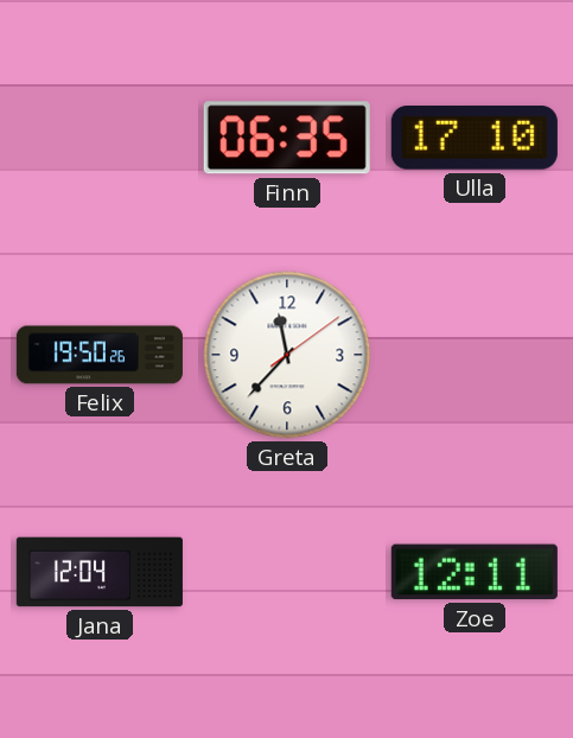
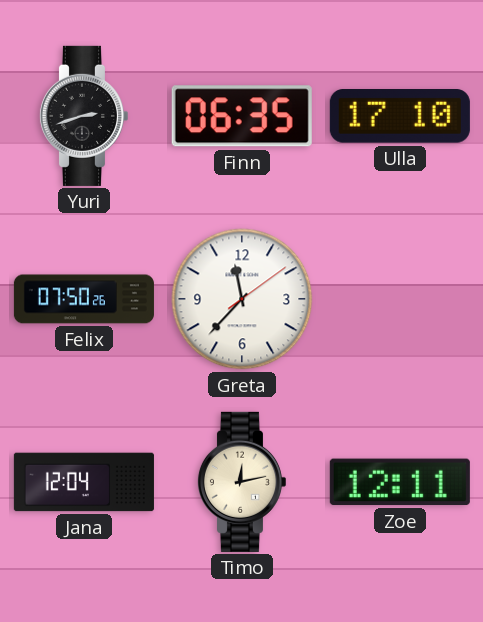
Yuri: none -> 2:42 (83, 116)
Felix: 19:50 -> 07:50 (84, 299)
Timo: none -> 12:13 (241, 482)
